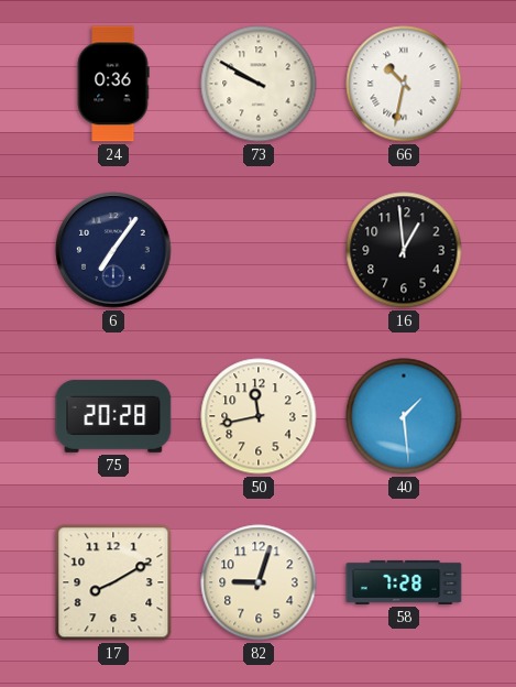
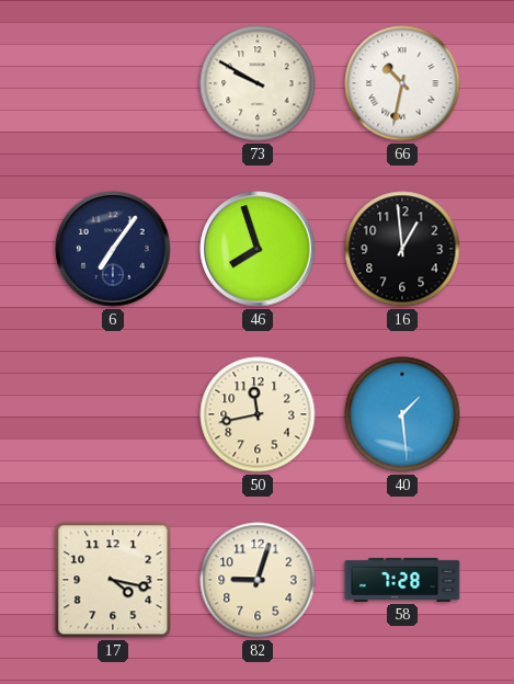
24: 0:36 -> none (113, 84)
46: none -> 7:57 (258, 249)
75: 20:28 -> none (113, 416)
17: 8:10 -> 4:17 (113, 580)
